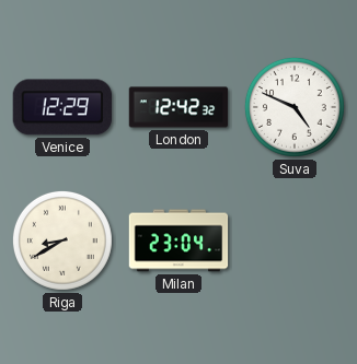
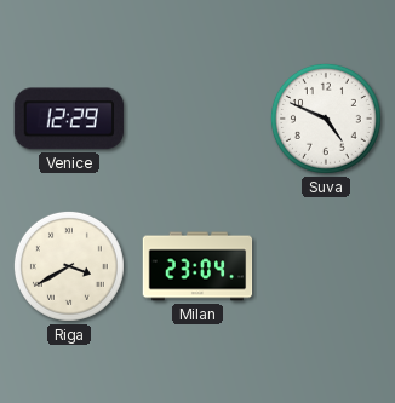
London: 12:42 -> none (178, 107)
Riga: 8:40 -> 3:40 (69, 266)
